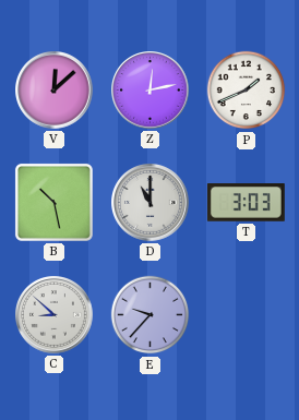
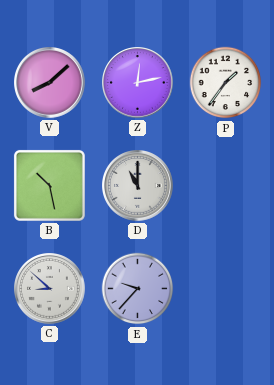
V: 12:08 -> 8:08 (50, 83)
P: 1:41 -> 1:36 (226, 83)
T: 3:03 -> none (246, 203)
